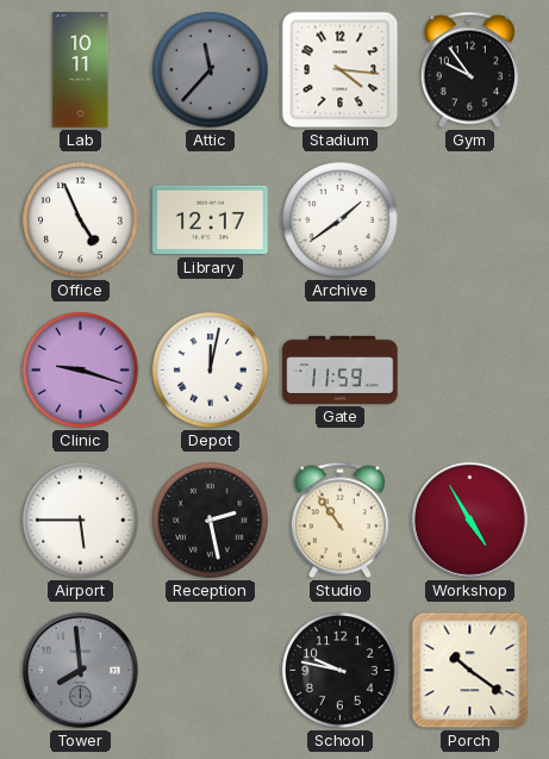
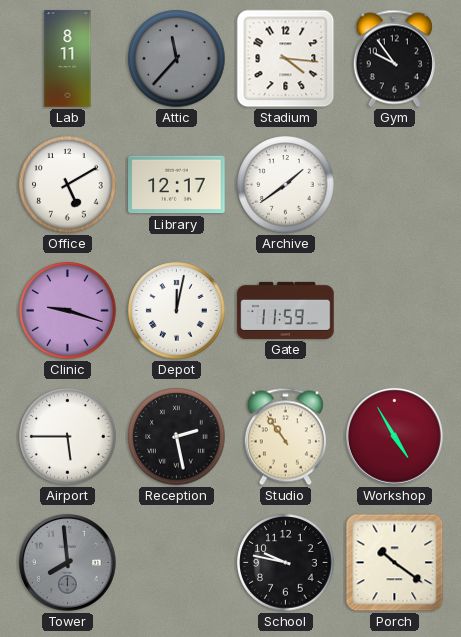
Lab: 10:11 -> 8:11 (68, 59)
Office: 4:56 -> 5:10 (68, 185)
